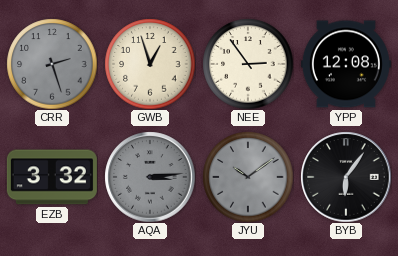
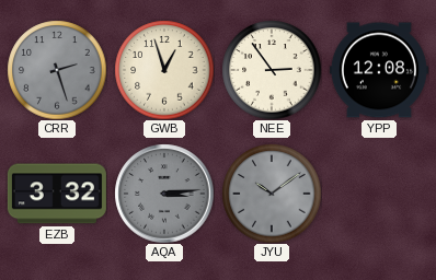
BYB: 6:06 -> none (346, 177)
